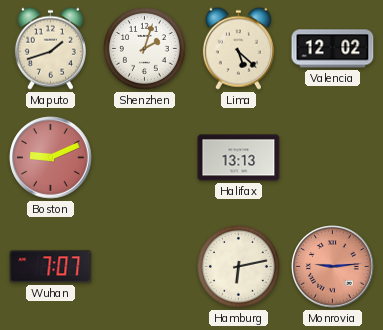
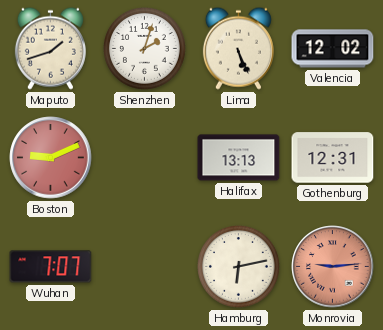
Lima: 5:22 -> 5:26 (238, 48)
Gothenburg: none -> 12:31 (333, 158)
